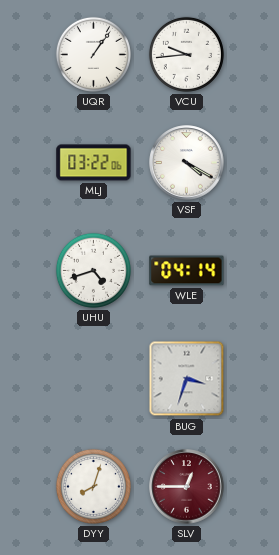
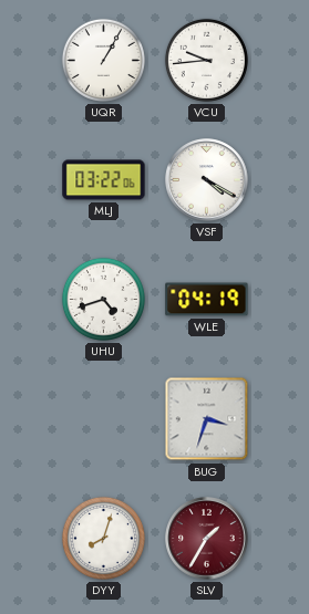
UQR: 1:06 -> 1:05 (103, 60)
WLE: 04:14 -> 04:19 (207, 300)
SLV: 12:45 -> 1:35 (207, 539)
